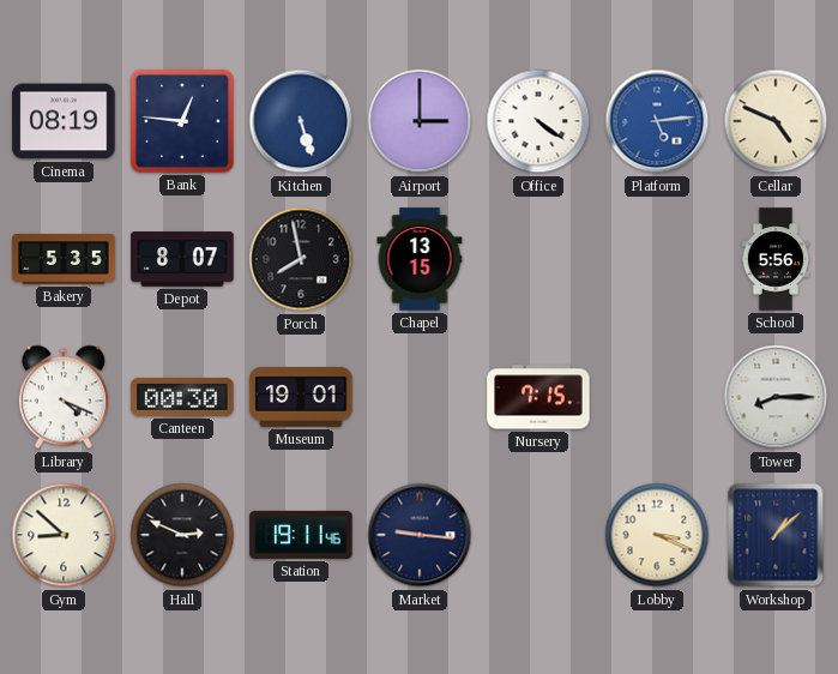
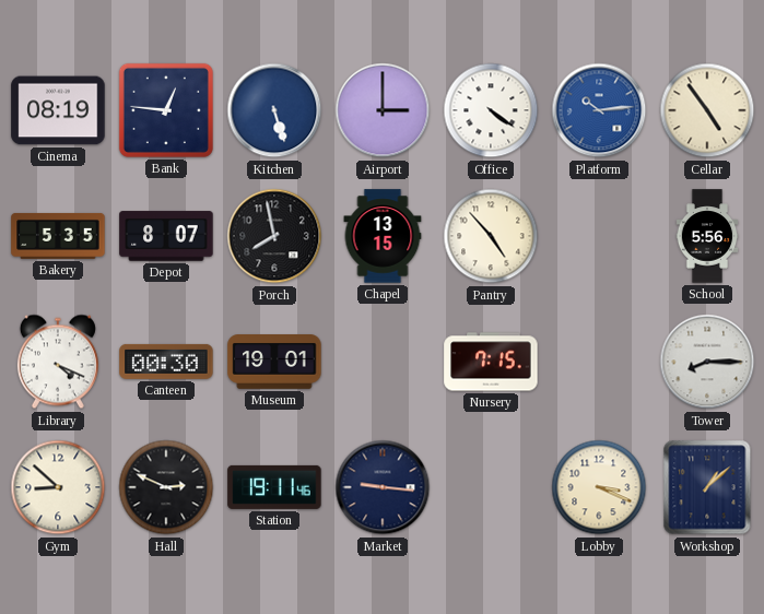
Platform: 5:14 -> 10:14 (599, 110)
Cellar: 4:49 -> 4:54 (707, 110)
Pantry: none -> 4:53 (491, 236)
